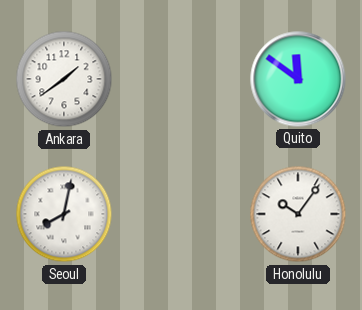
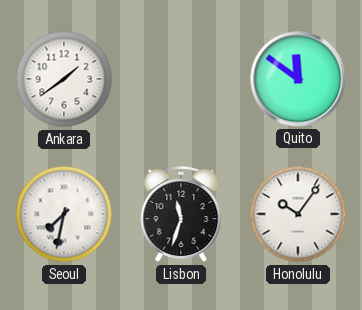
Seoul: 8:02 -> 7:32 (64, 214)
Lisbon: none -> 11:33 (181, 214)
